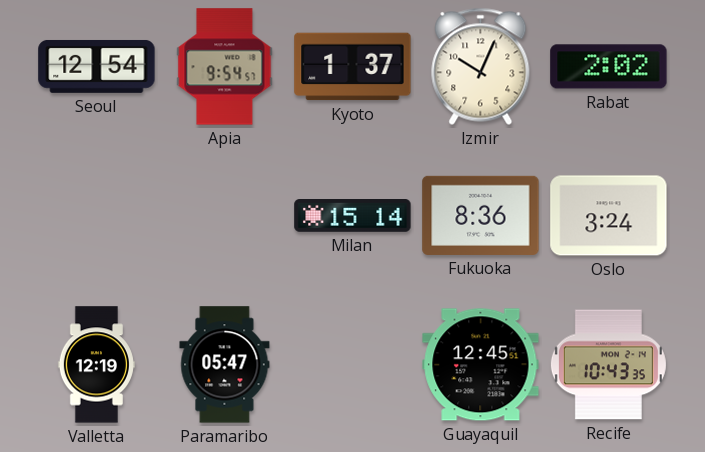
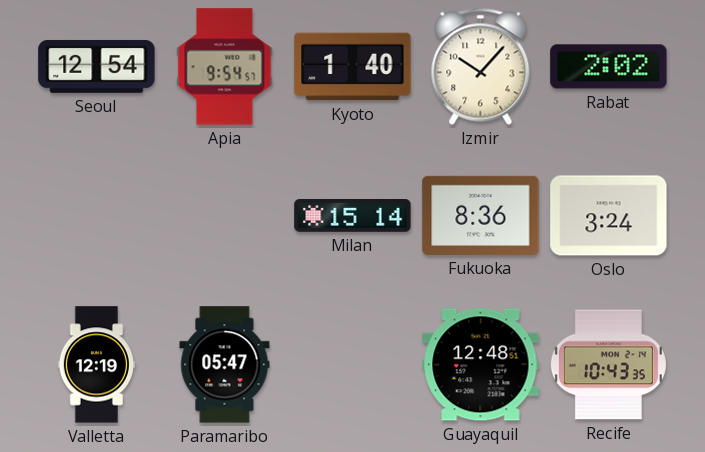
Kyoto: 1:37 -> 1:40 (353, 67)
Izmir: 10:04 -> 10:07 (481, 66)
Guayaquil: 12:45 -> 12:48 (481, 365)
